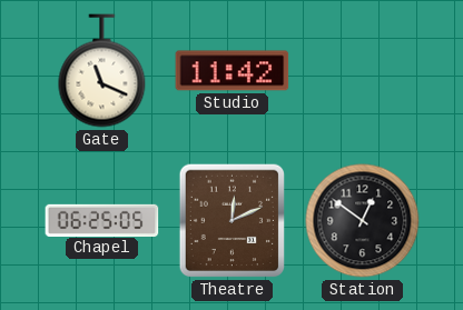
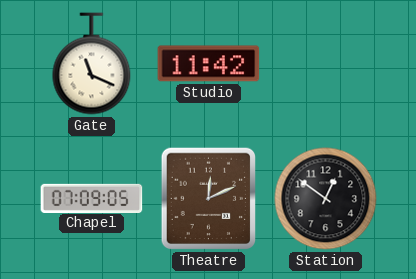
Chapel: 06:25 -> 07:09 (92, 198)
